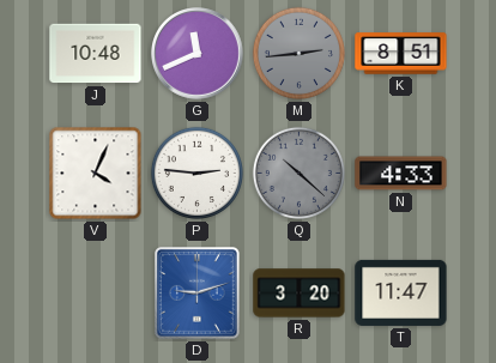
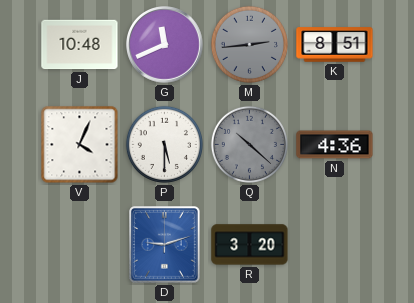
P: 2:46 -> 5:30 (164, 144)
N: 4:33 -> 4:36 (335, 145)
T: 11:47 -> none (401, 292)
